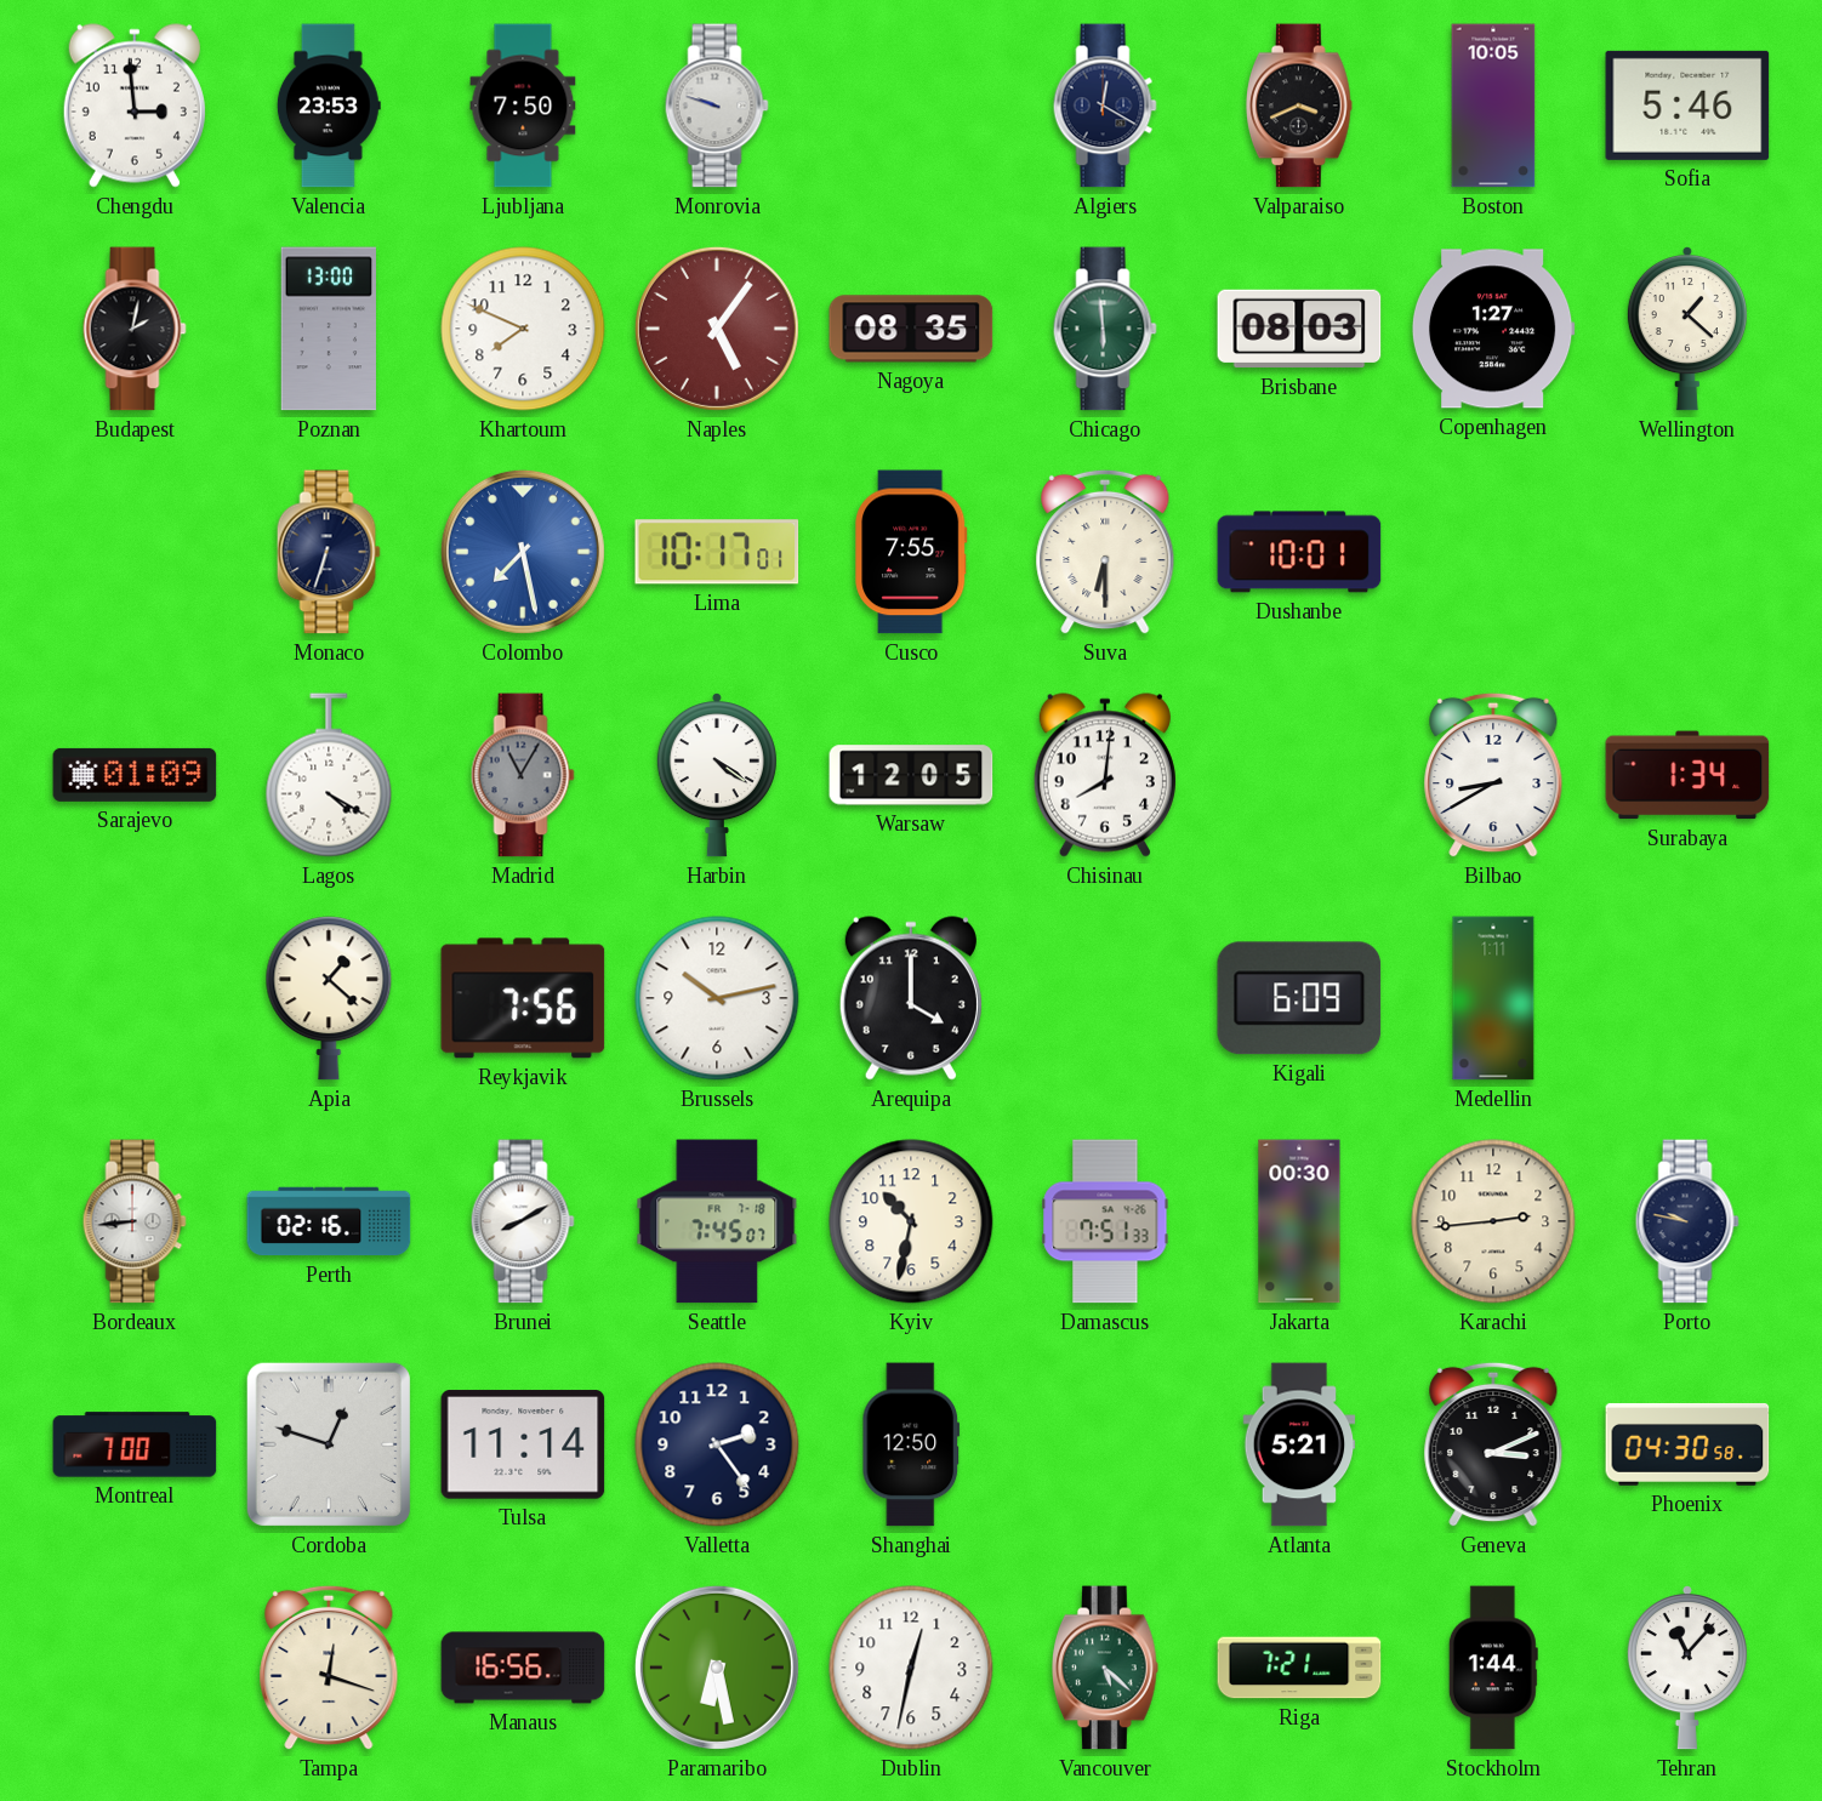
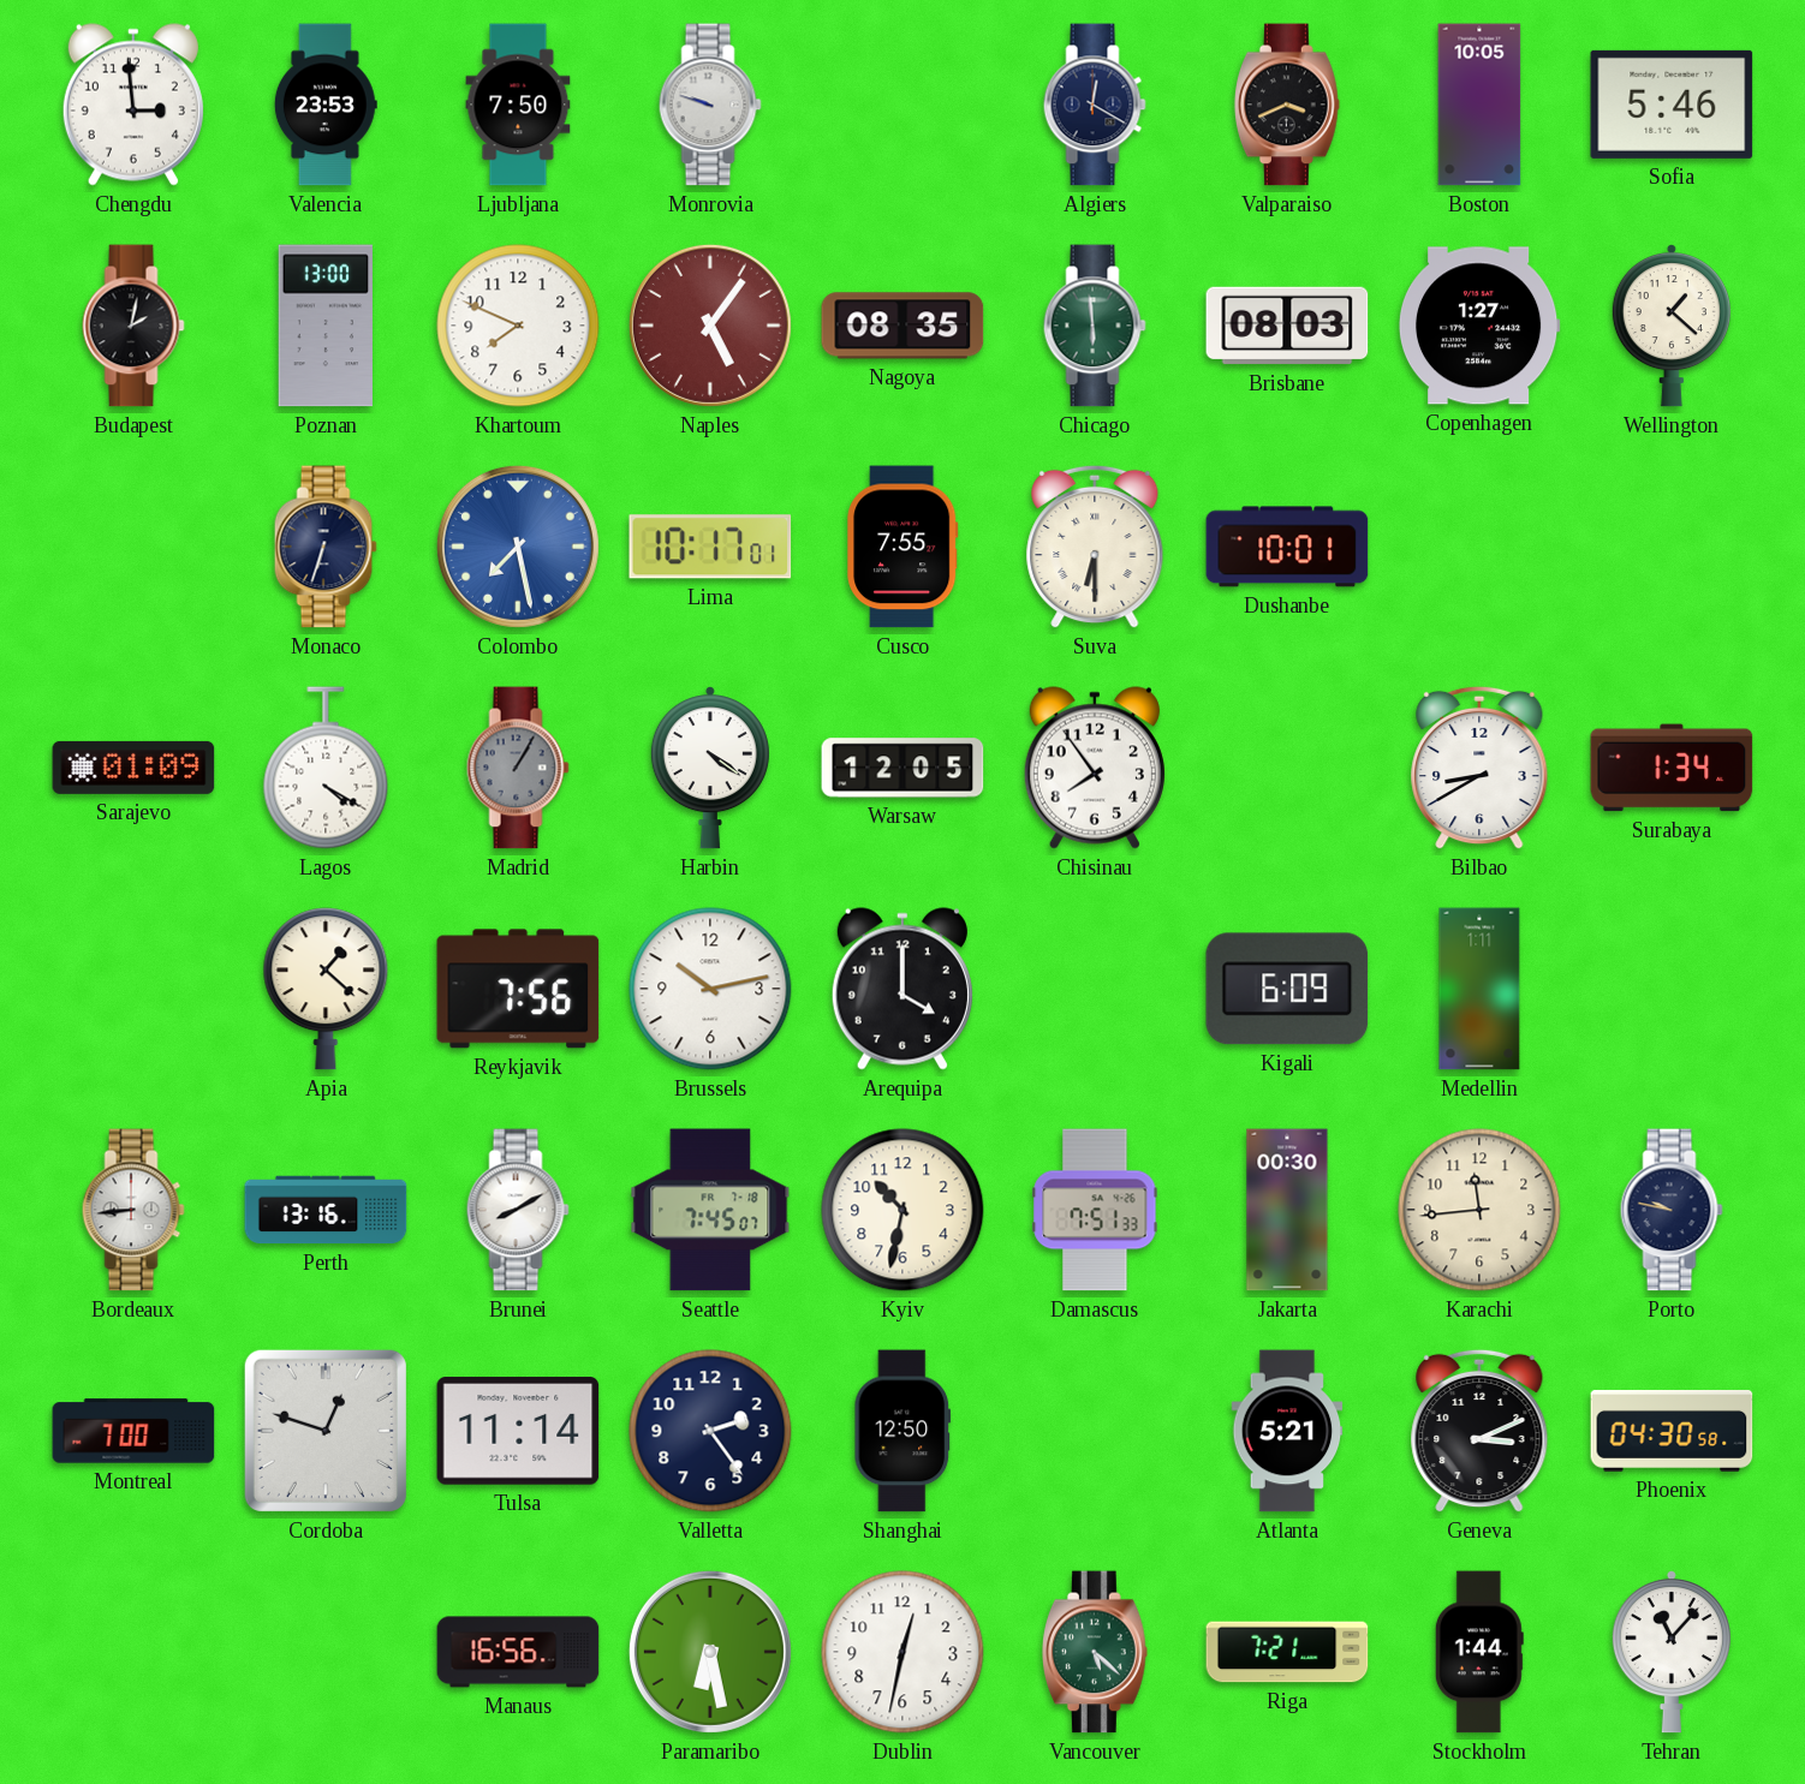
Madrid: 11:05 -> 1:05 (518, 768)
Chisinau: 8:01 -> 7:54 (1095, 768)
Perth: 02:16 -> 13:16 (326, 1210)
Karachi: 2:44 -> 11:44 (1479, 1210)
Tampa: 12:18 -> none (329, 1668)
